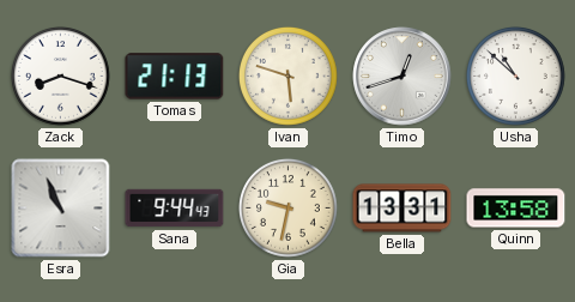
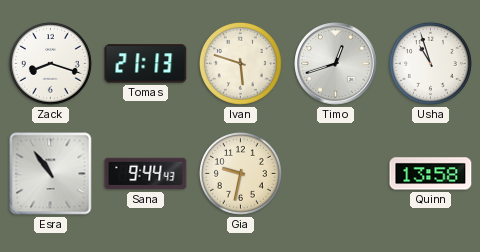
Usha: 10:52 -> 10:57 (430, 63)
Esra: 10:56 -> 10:54 (51, 174)
Bella: 13:31 -> none (402, 209)
